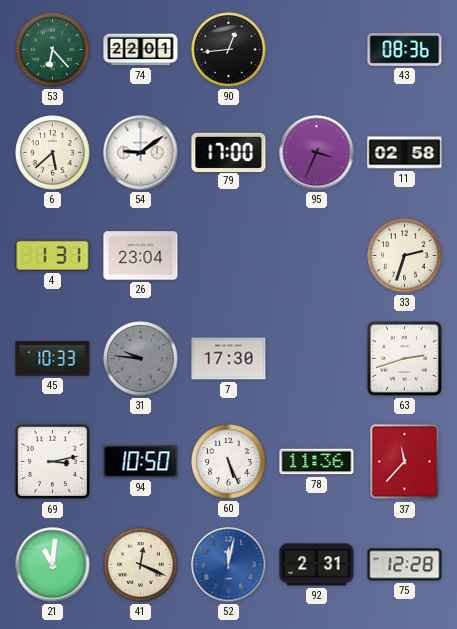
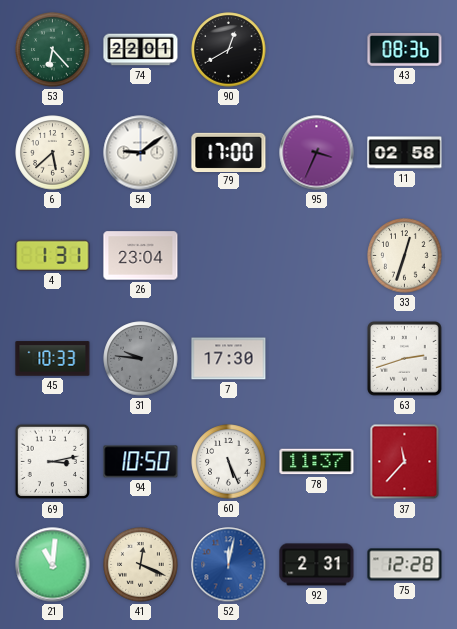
90: 12:44 -> 12:40 (229, 50)
33: 2:33 -> 12:33 (405, 256)
78: 11:36 -> 11:37 (317, 462)
